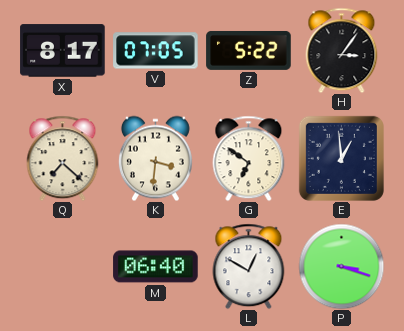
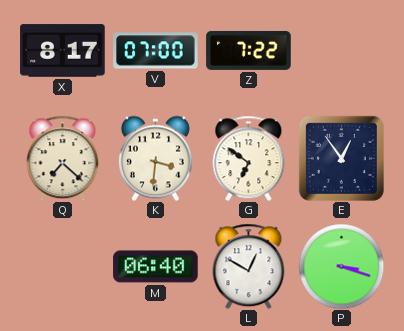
V: 07:05 -> 07:00 (156, 51)
Z: 5:22 -> 7:22 (249, 50)
H: 3:06 -> none (342, 50)
E: 12:59 -> 12:54 (341, 158)
